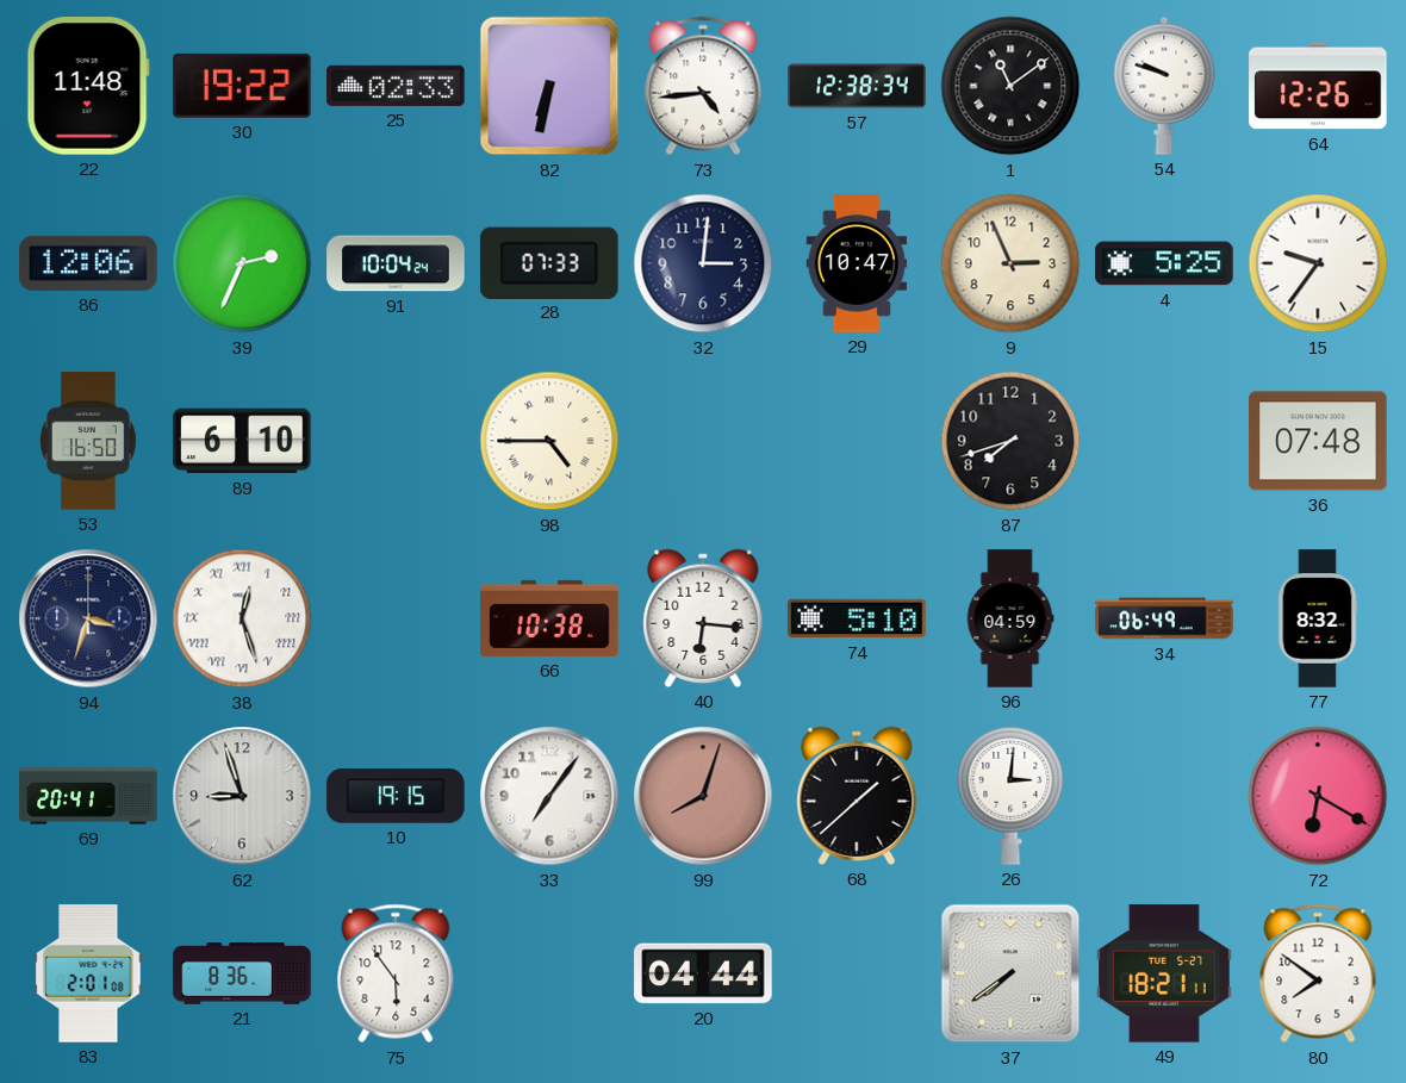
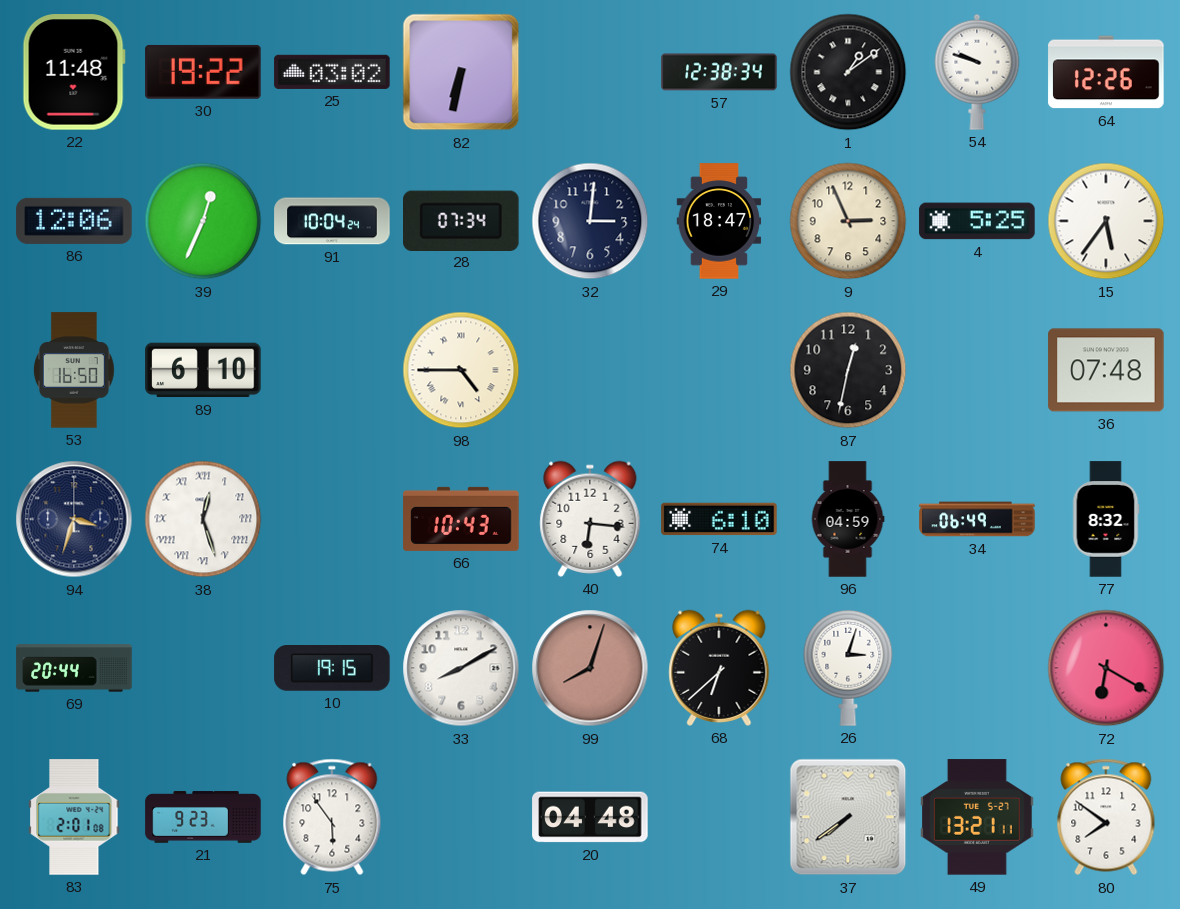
25: 02:33 -> 03:02 (332, 72)
73: 4:44 -> none (703, 86)
1: 11:09 -> 1:09 (848, 72)
39: 2:34 -> 12:34 (203, 221)
28: 07:33 -> 07:34 (462, 220)
29: 10:47 -> 18:47 (719, 221)
15: 9:36 -> 5:36 (1106, 221)
87: 7:42 -> 12:32 (848, 370)
66: 10:38 -> 10:43 (461, 519)
74: 5:10 -> 6:10 (719, 519)
69: 20:41 -> 20:44 (74, 668)
62: 8:57 -> none (242, 796)
33: 7:06 -> 8:10 (461, 668)
68: 1:38 -> 6:38 (719, 668)
26: 3:01 -> 3:03 (848, 668)
21: 8:36 -> 9:23 (203, 817)
20: 04:44 -> 04:48 (590, 817)
49: 18:21 -> 13:21 (978, 817)
